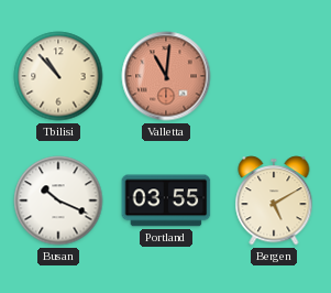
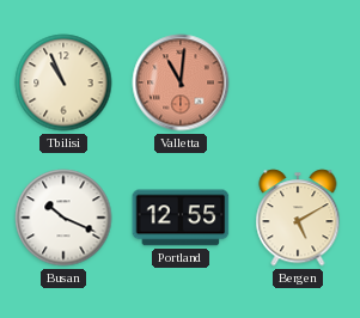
Tbilisi: 10:53 -> 10:56 (63, 82)
Portland: 03:55 -> 12:55 (181, 218)
